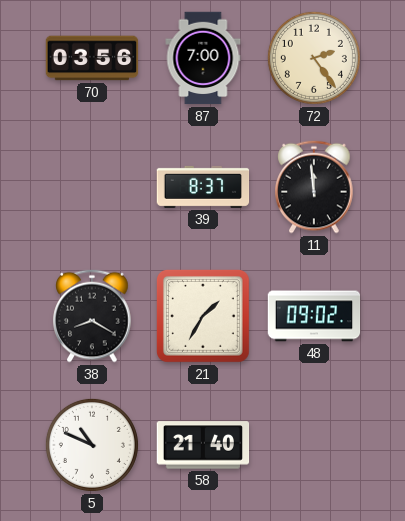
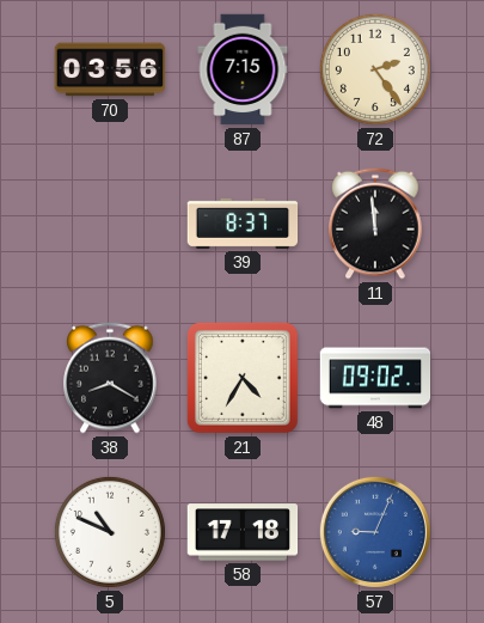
87: 7:00 -> 7:15 (243, 69)
21: 1:35 -> 4:35 (243, 378)
58: 21:40 -> 17:18 (243, 532)
57: none -> 9:04 (375, 532)
